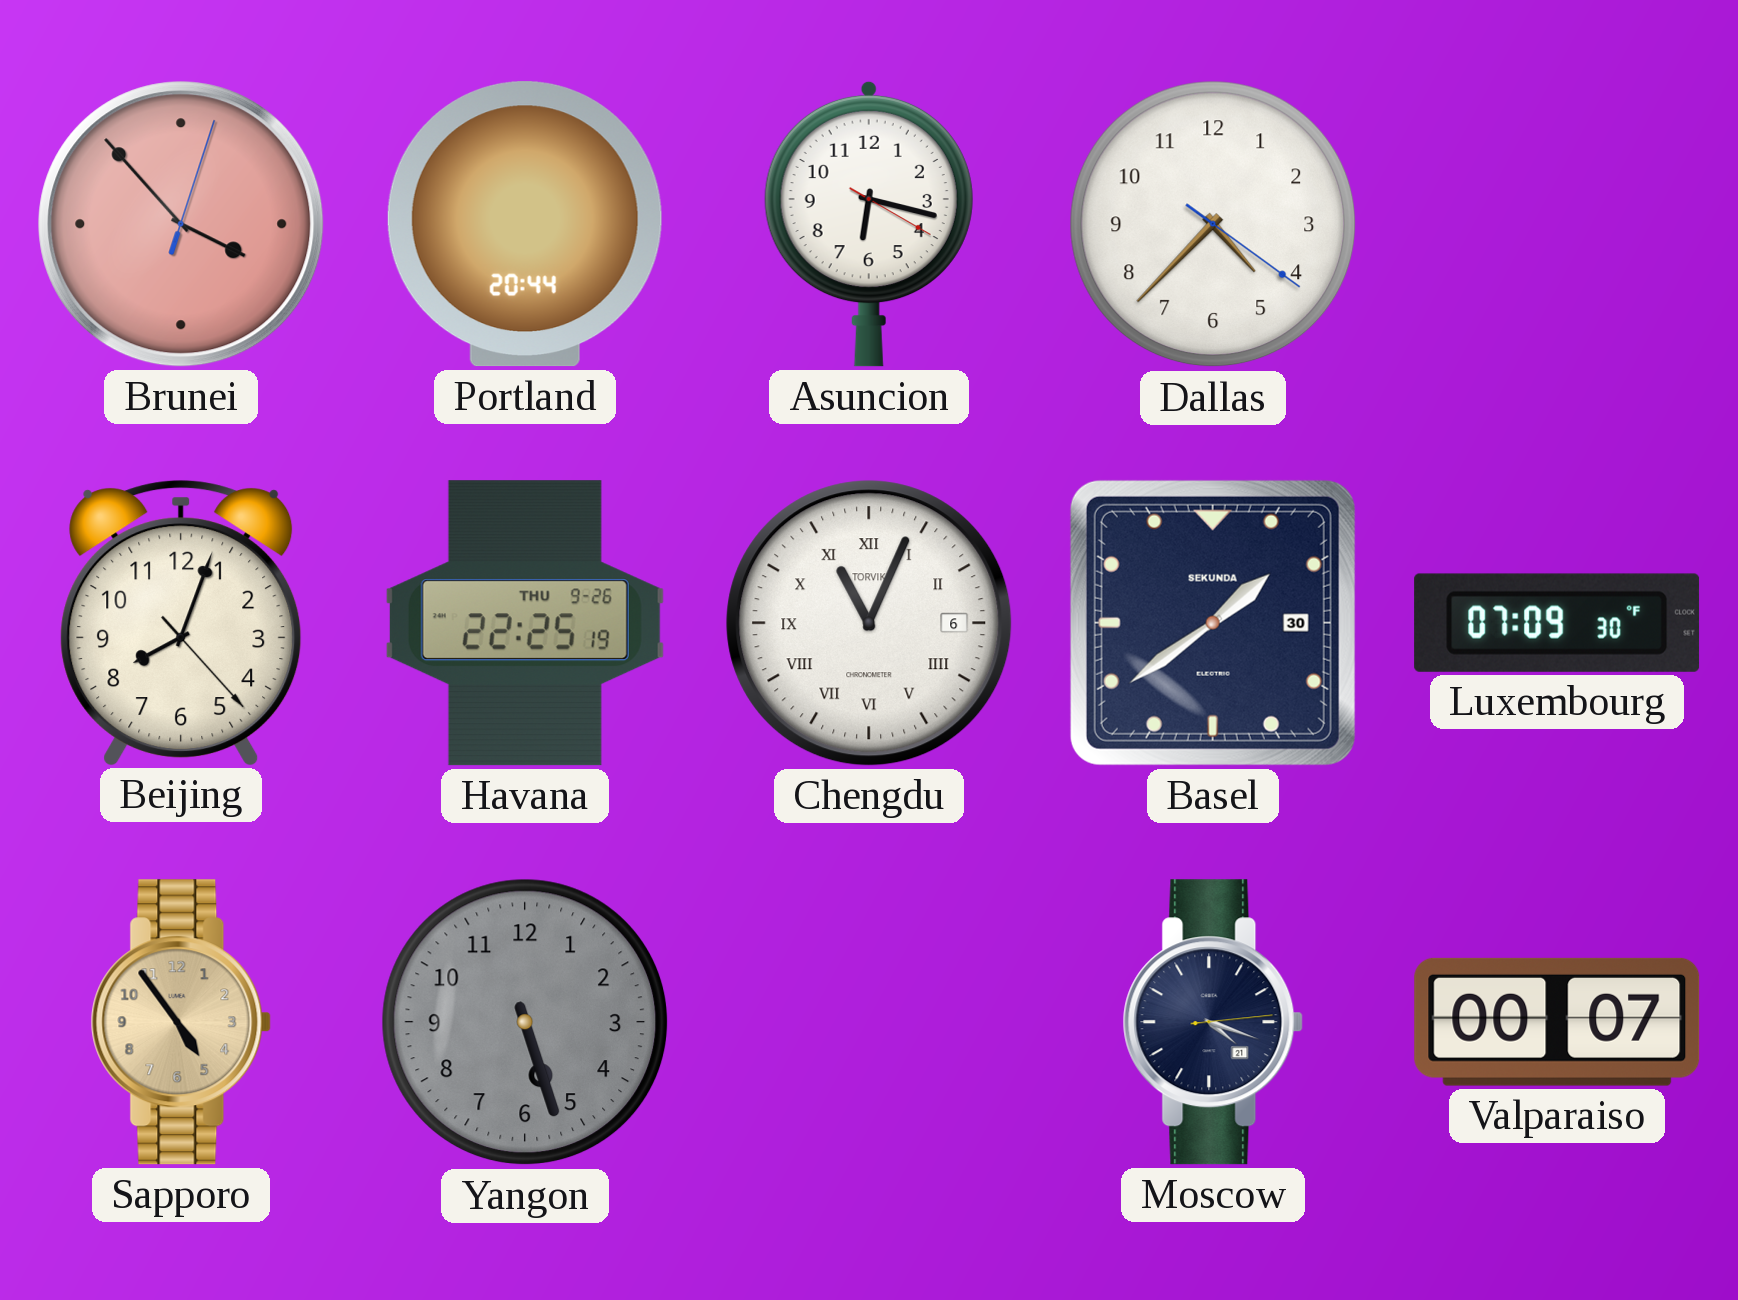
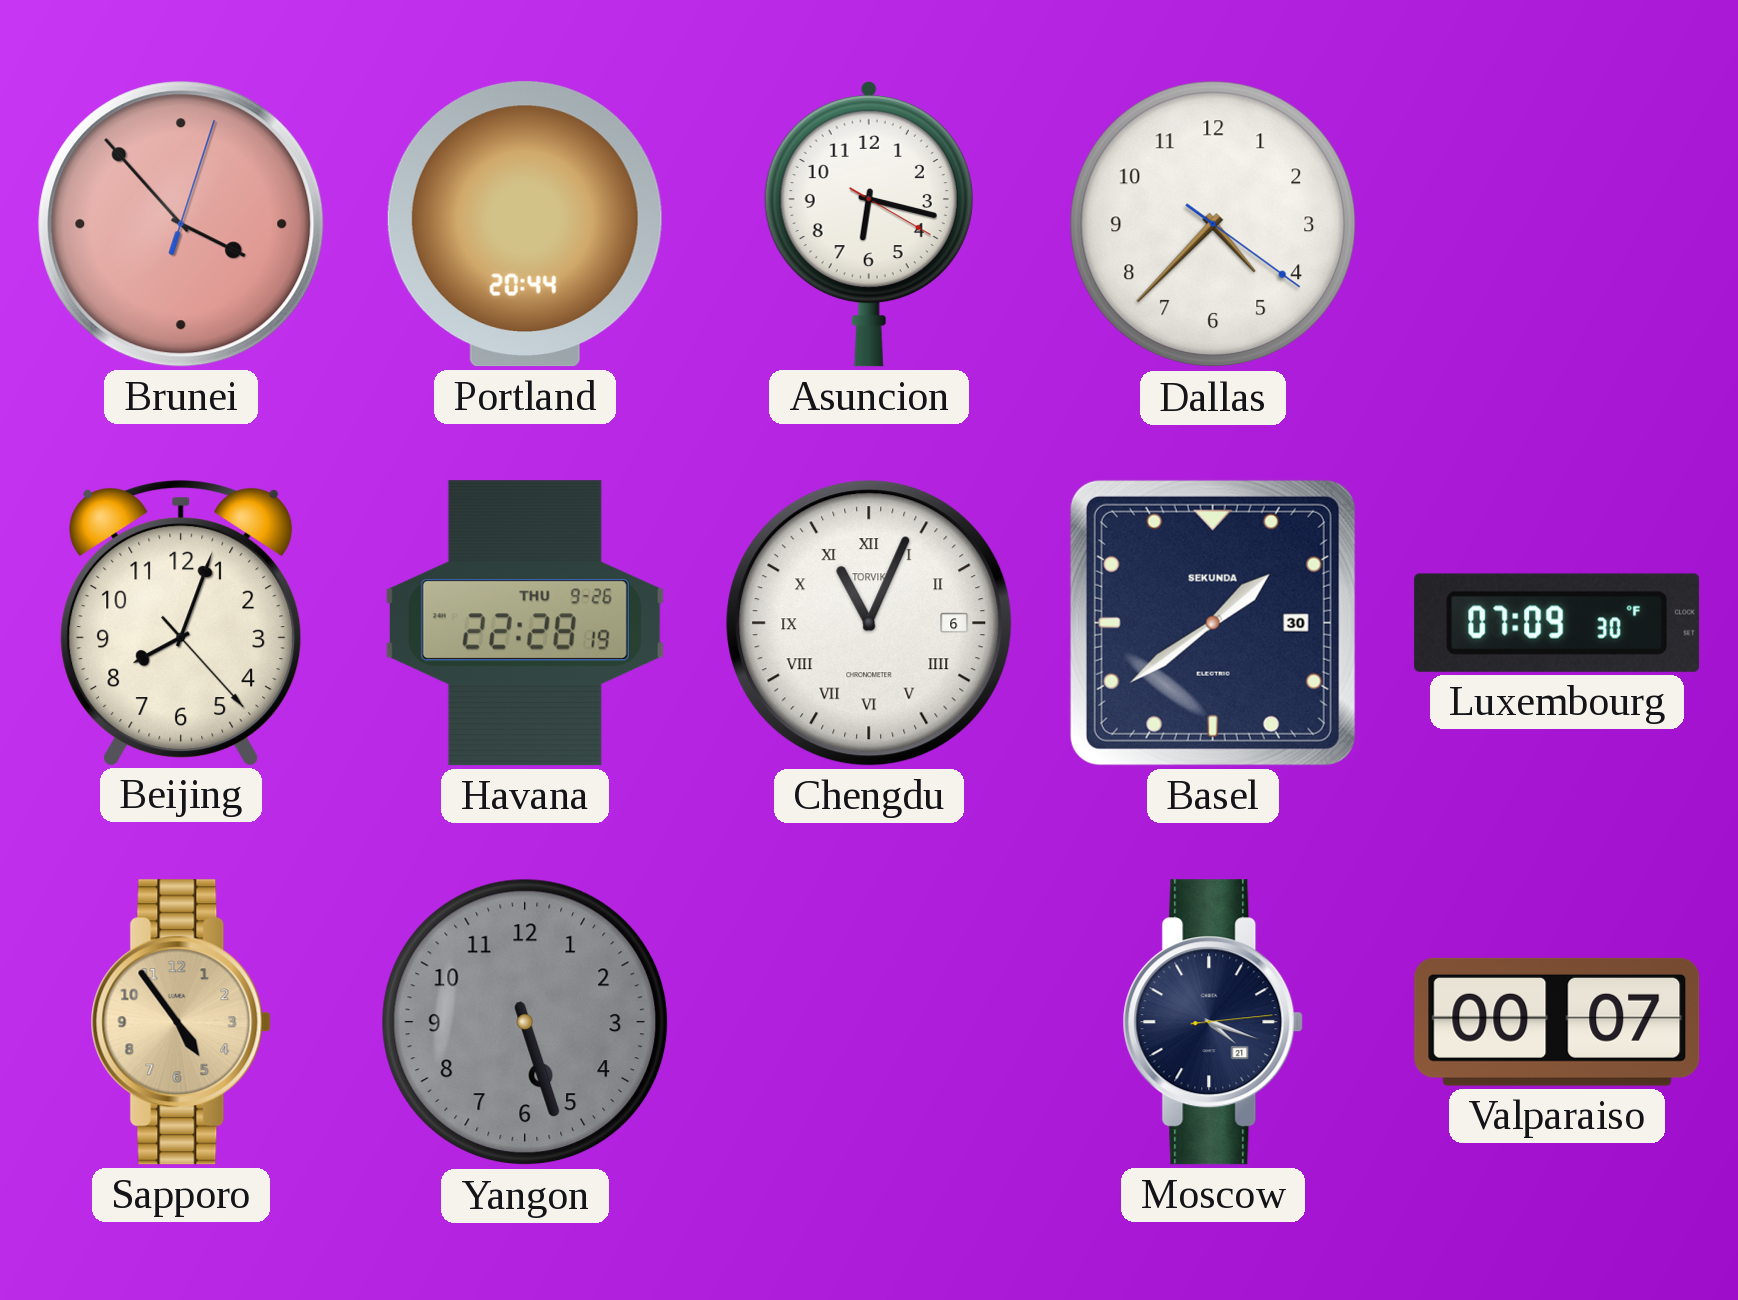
Havana: 22:25 -> 22:28 (525, 623)
